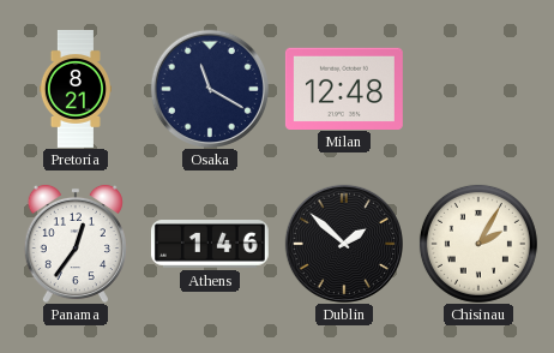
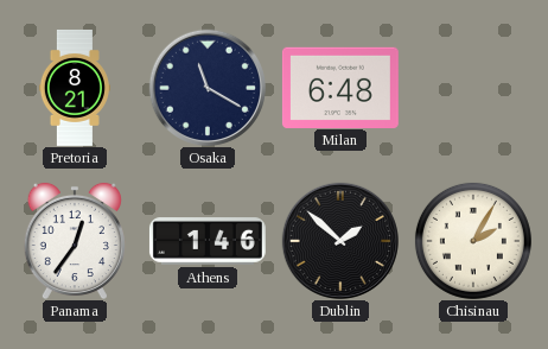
Milan: 12:48 -> 6:48 (340, 87)
